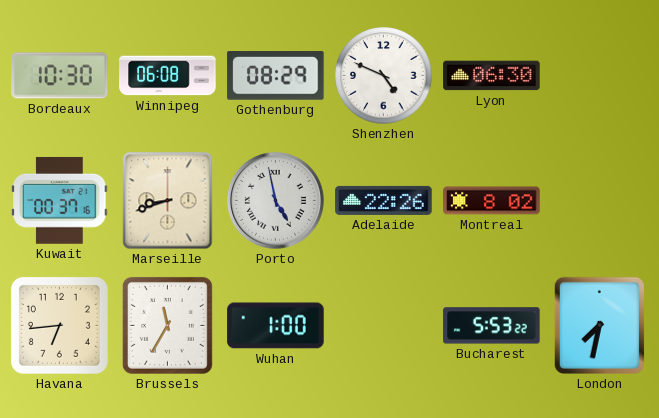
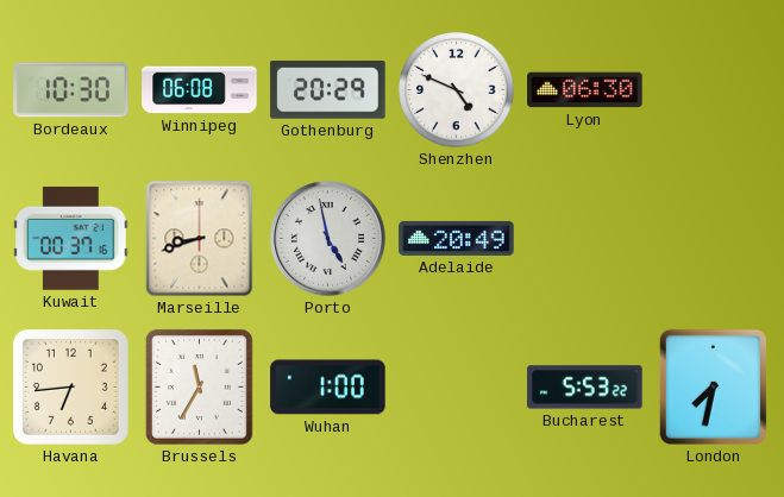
Gothenburg: 08:29 -> 20:29 (328, 90)
Adelaide: 22:26 -> 20:49 (457, 238)
Montreal: 8:02 -> none (492, 201)
